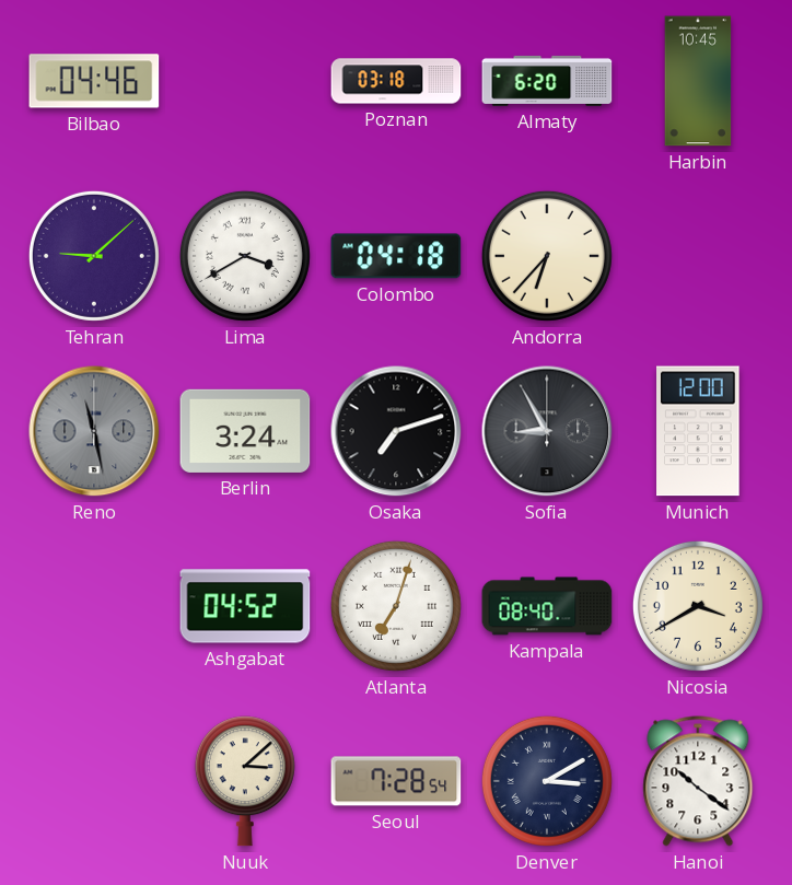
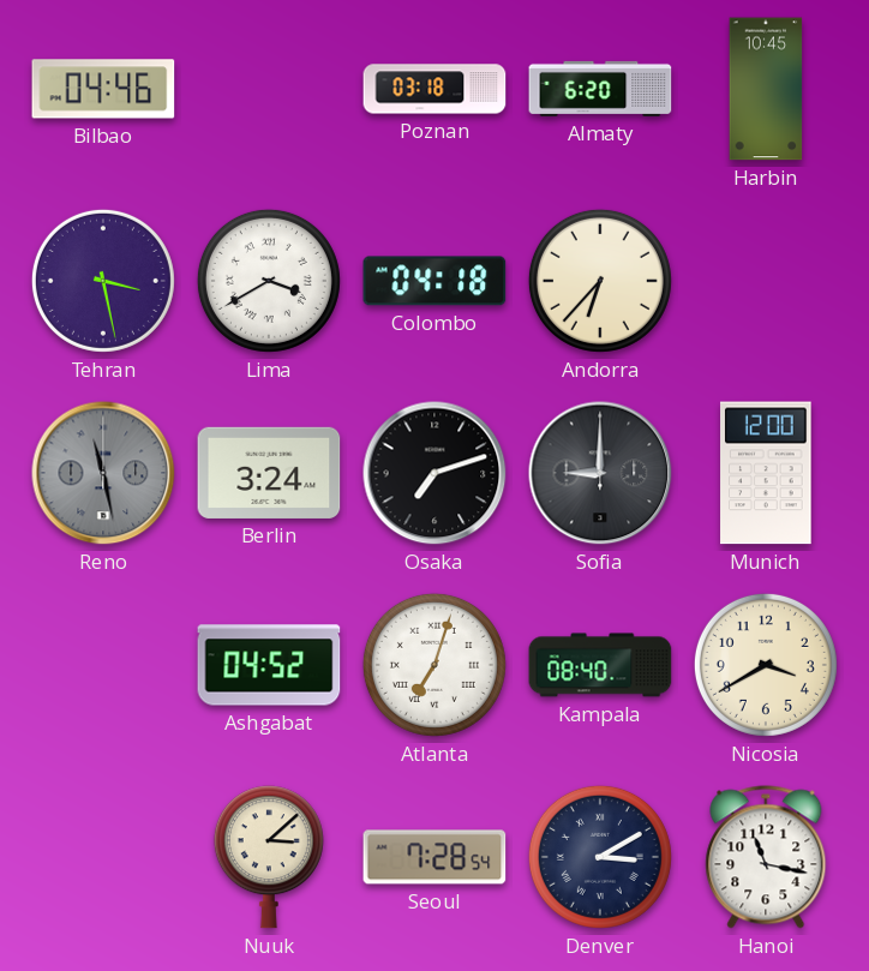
Tehran: 9:08 -> 3:28 (103, 281)
Sofia: 8:55 -> 9:00 (600, 473)
Hanoi: 10:21 -> 11:17 (766, 857)
